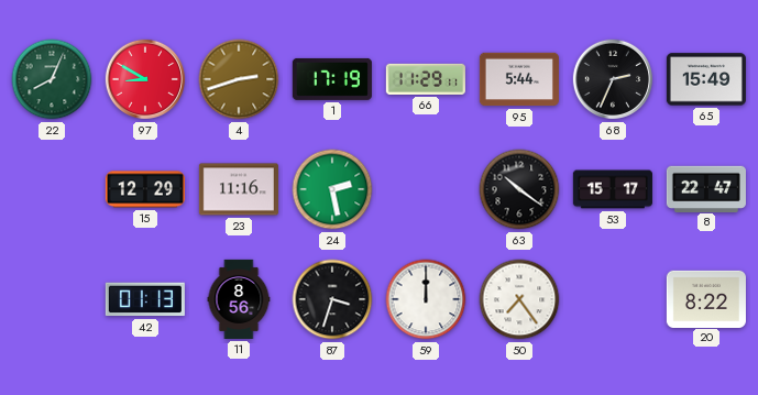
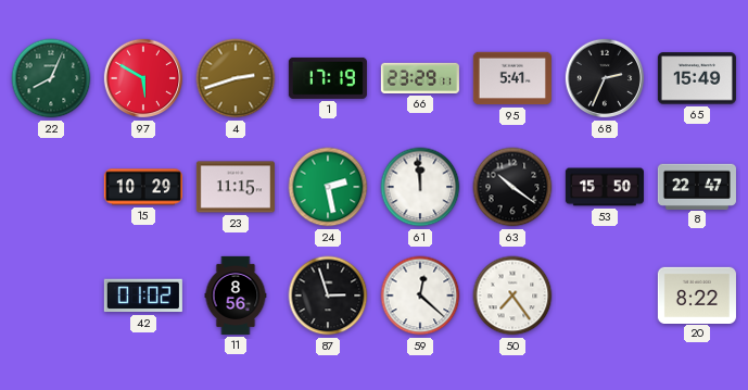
97: 8:50 -> 5:50 (143, 78)
66: 11:29 -> 23:29 (420, 78)
95: 5:44 -> 5:41 (512, 78)
15: 12:29 -> 10:29 (143, 187)
23: 11:16 -> 11:15 (236, 187)
61: none -> 11:59 (420, 187)
53: 15:17 -> 15:50 (605, 187)
42: 01:13 -> 01:02 (143, 295)
87: 3:33 -> 2:57 (328, 295)
59: 12:00 -> 12:22 (420, 295)
